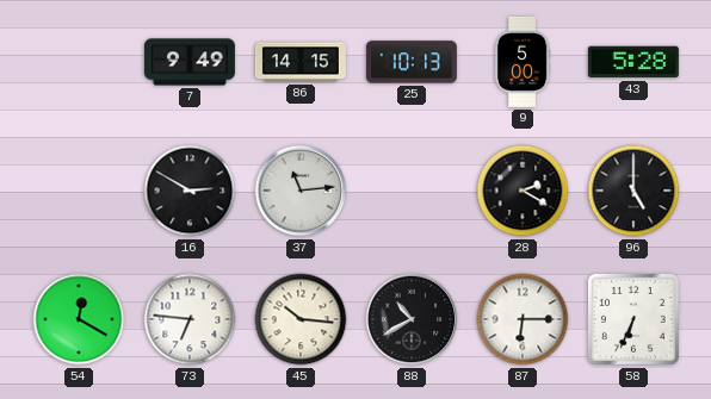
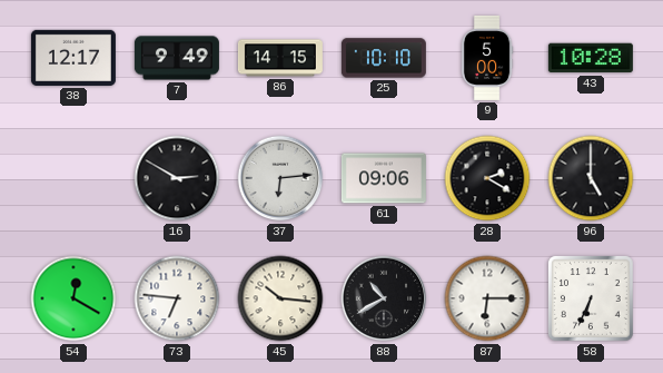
38: none -> 12:17 (73, 58)
25: 10:13 -> 10:10 (384, 58)
43: 5:28 -> 10:28 (591, 58)
37: 11:14 -> 6:14 (280, 178)
61: none -> 09:06 (384, 178)
